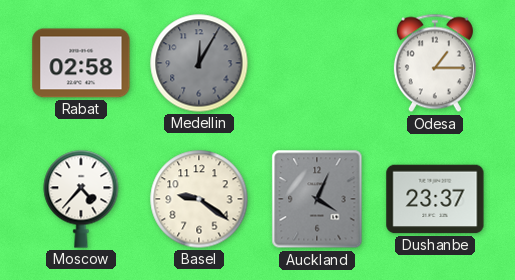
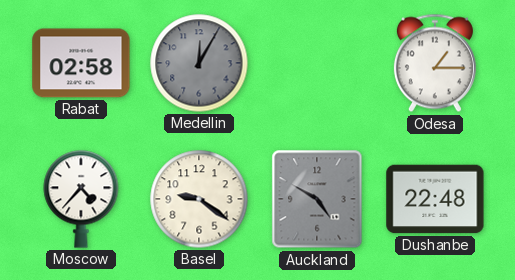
Auckland: 4:04 -> 4:50 (317, 199)
Dushanbe: 23:37 -> 22:48 (435, 199)
